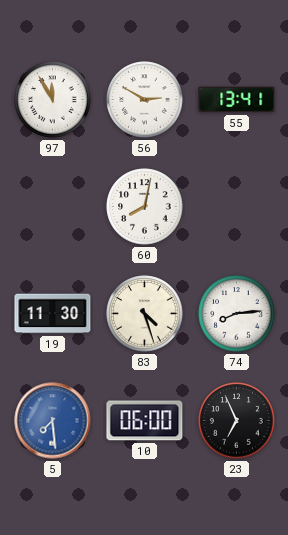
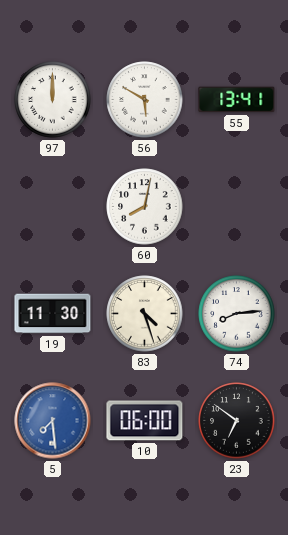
97: 11:55 -> 12:00 (53, 100)
56: 2:50 -> 5:50 (145, 100)
23: 6:56 -> 6:51 (237, 421)
